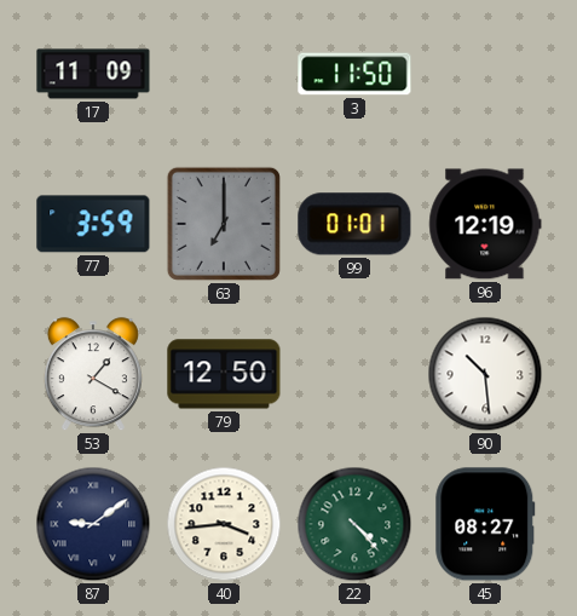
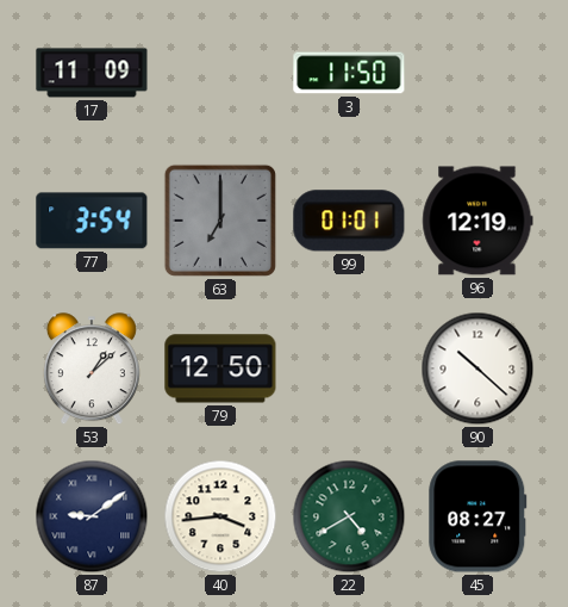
77: 3:59 -> 3:54 (92, 221)
53: 1:20 -> 1:08 (92, 370)
90: 10:29 -> 10:22 (478, 368)
22: 4:23 -> 4:40 (349, 516)
